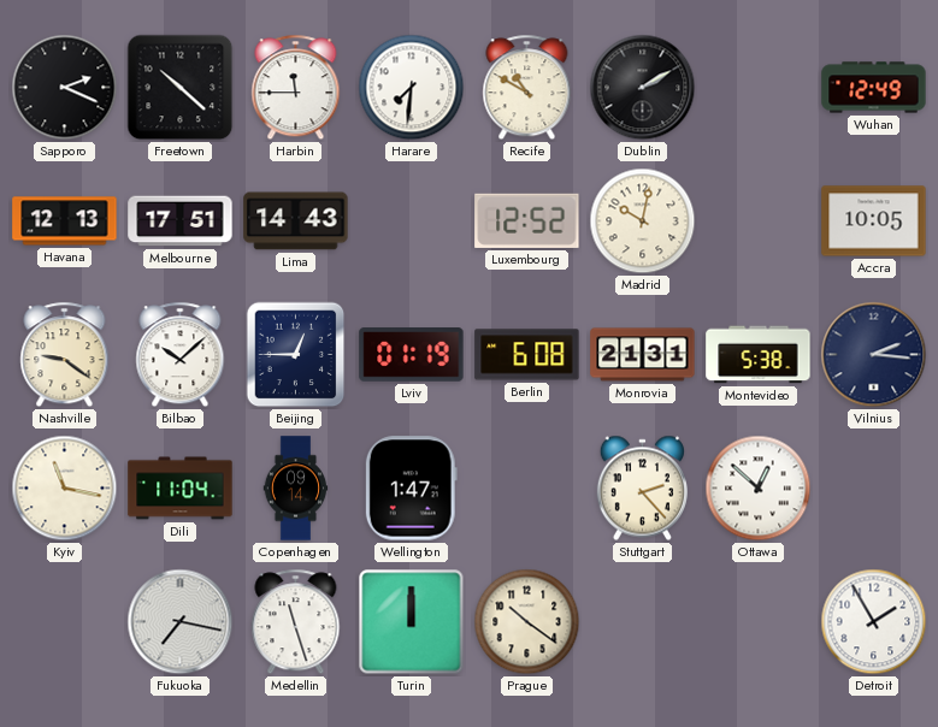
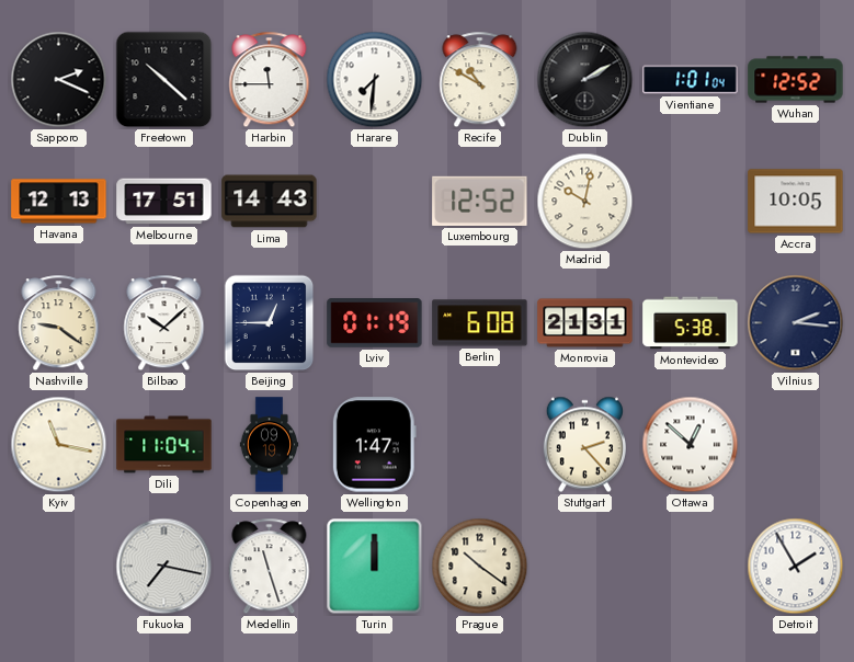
Vientiane: none -> 1:01 (691, 80)
Wuhan: 12:49 -> 12:52 (796, 80)
Copenhagen: 09:14 -> 09:19 (270, 445)
